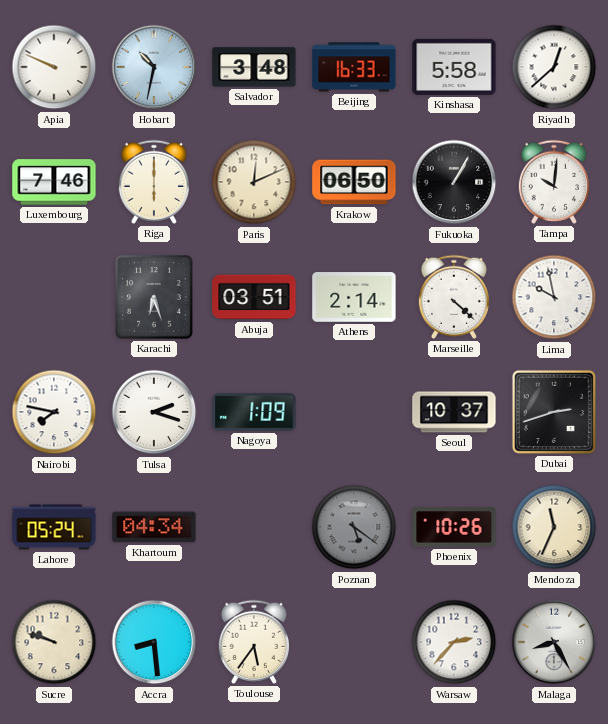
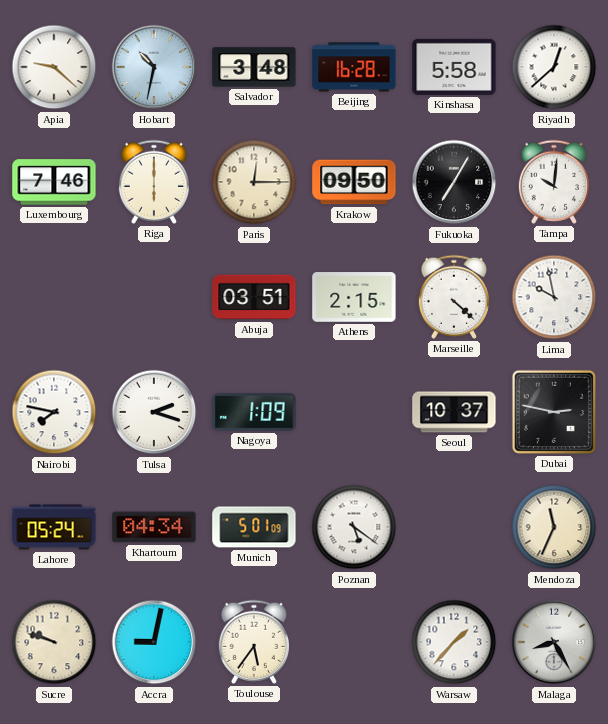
Apia: 9:49 -> 9:22 (54, 67)
Beijing: 16:33 -> 16:28 (354, 67)
Paris: 12:11 -> 12:15 (254, 182)
Krakow: 06:50 -> 09:50 (354, 182)
Fukuoka: 1:05 -> 7:05 (454, 182)
Karachi: 6:27 -> none (154, 297)
Athens: 2:14 -> 2:15 (354, 297)
Dubai: 2:42 -> 2:47 (554, 412)
Munich: none -> 5:01 (254, 527)
Poznan dial: grey -> white (354, 527)
Phoenix: 10:26 -> none (454, 527)
Accra: 8:29 -> 9:02 (154, 642)
Warsaw: 2:37 -> 1:37 (454, 642)
